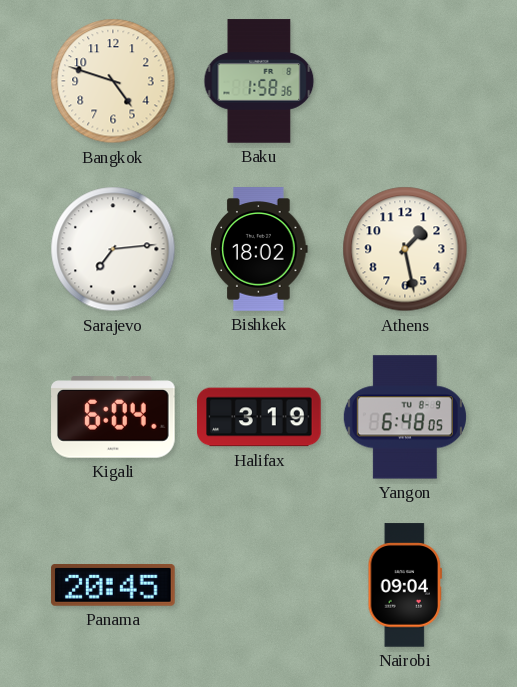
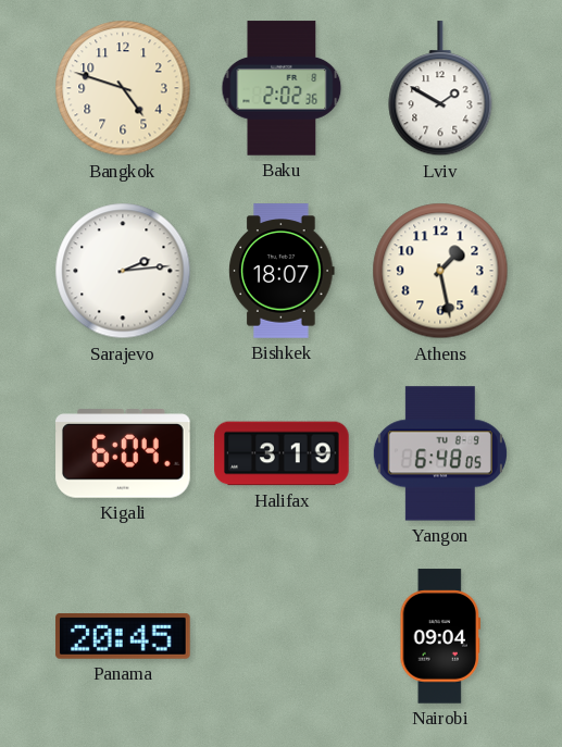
Baku: 1:58 -> 2:02 (282, 88)
Lviv: none -> 1:50 (440, 89)
Sarajevo: 7:14 -> 2:14 (123, 271)
Bishkek: 18:02 -> 18:07 (282, 271)
